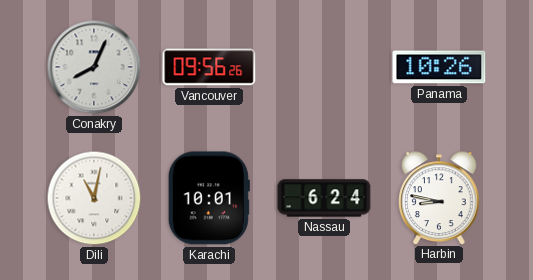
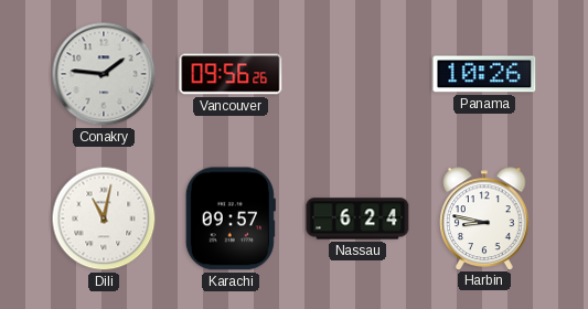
Conakry: 8:04 -> 1:46 (104, 74)
Karachi: 10:01 -> 09:57 (231, 219)
